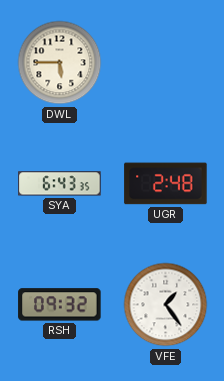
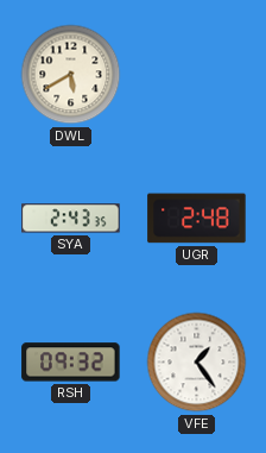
DWL: 5:45 -> 5:40 (71, 75)
SYA: 6:43 -> 2:43 (71, 219)
